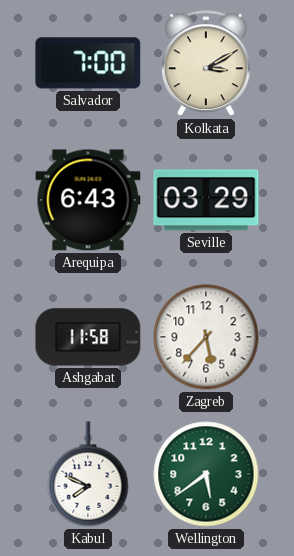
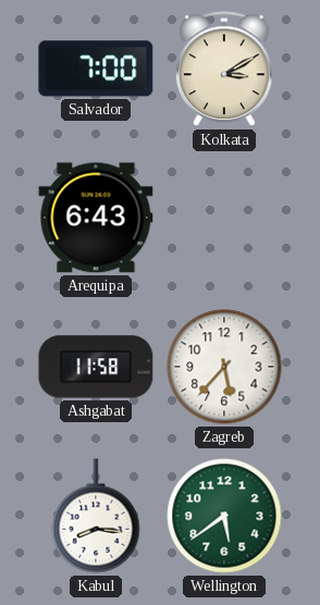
Seville: 03:29 -> none (206, 200)
Kabul: 7:49 -> 8:16 (96, 516)
